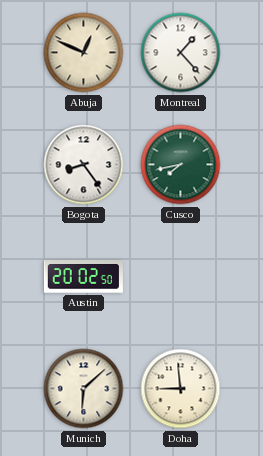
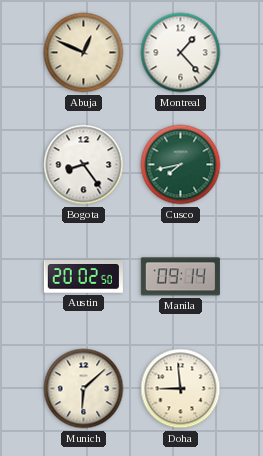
Manila: none -> 09:14 (180, 277)
